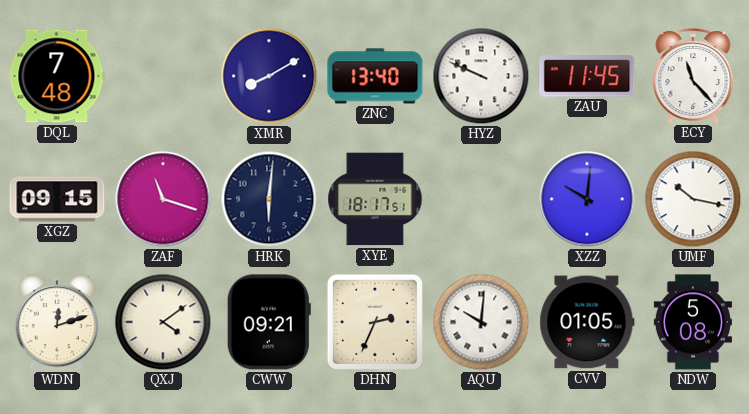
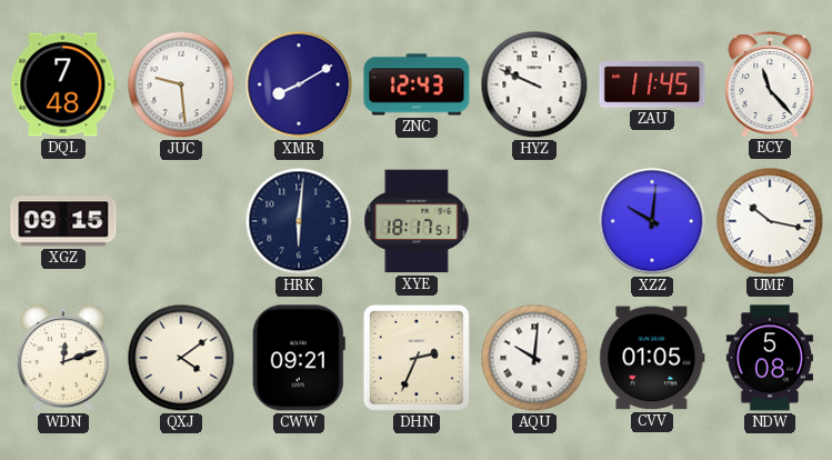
JUC: none -> 9:29 (181, 84)
ZNC: 13:40 -> 12:43 (417, 84)
ZAF: 11:18 -> none (163, 199)
